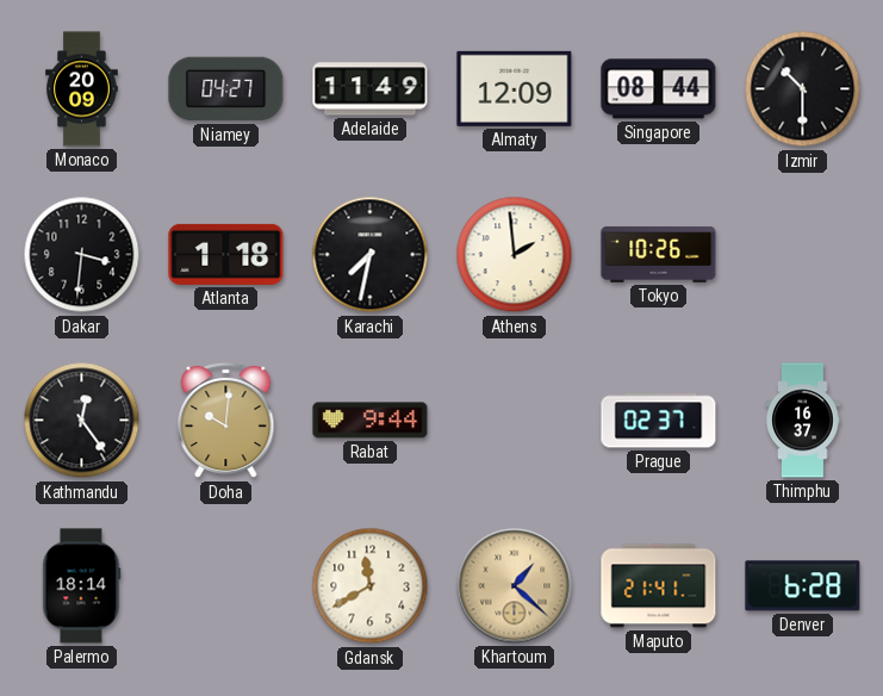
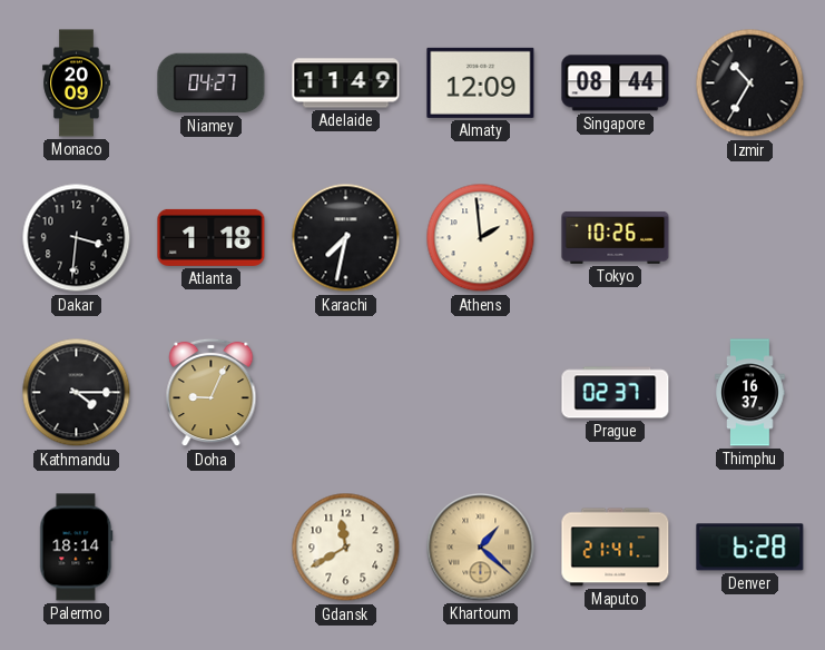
Izmir: 10:30 -> 10:35 (750, 83)
Kathmandu: 12:24 -> 4:15 (77, 393)
Doha: 10:01 -> 9:04 (212, 393)
Rabat: 9:44 -> none (371, 421)
